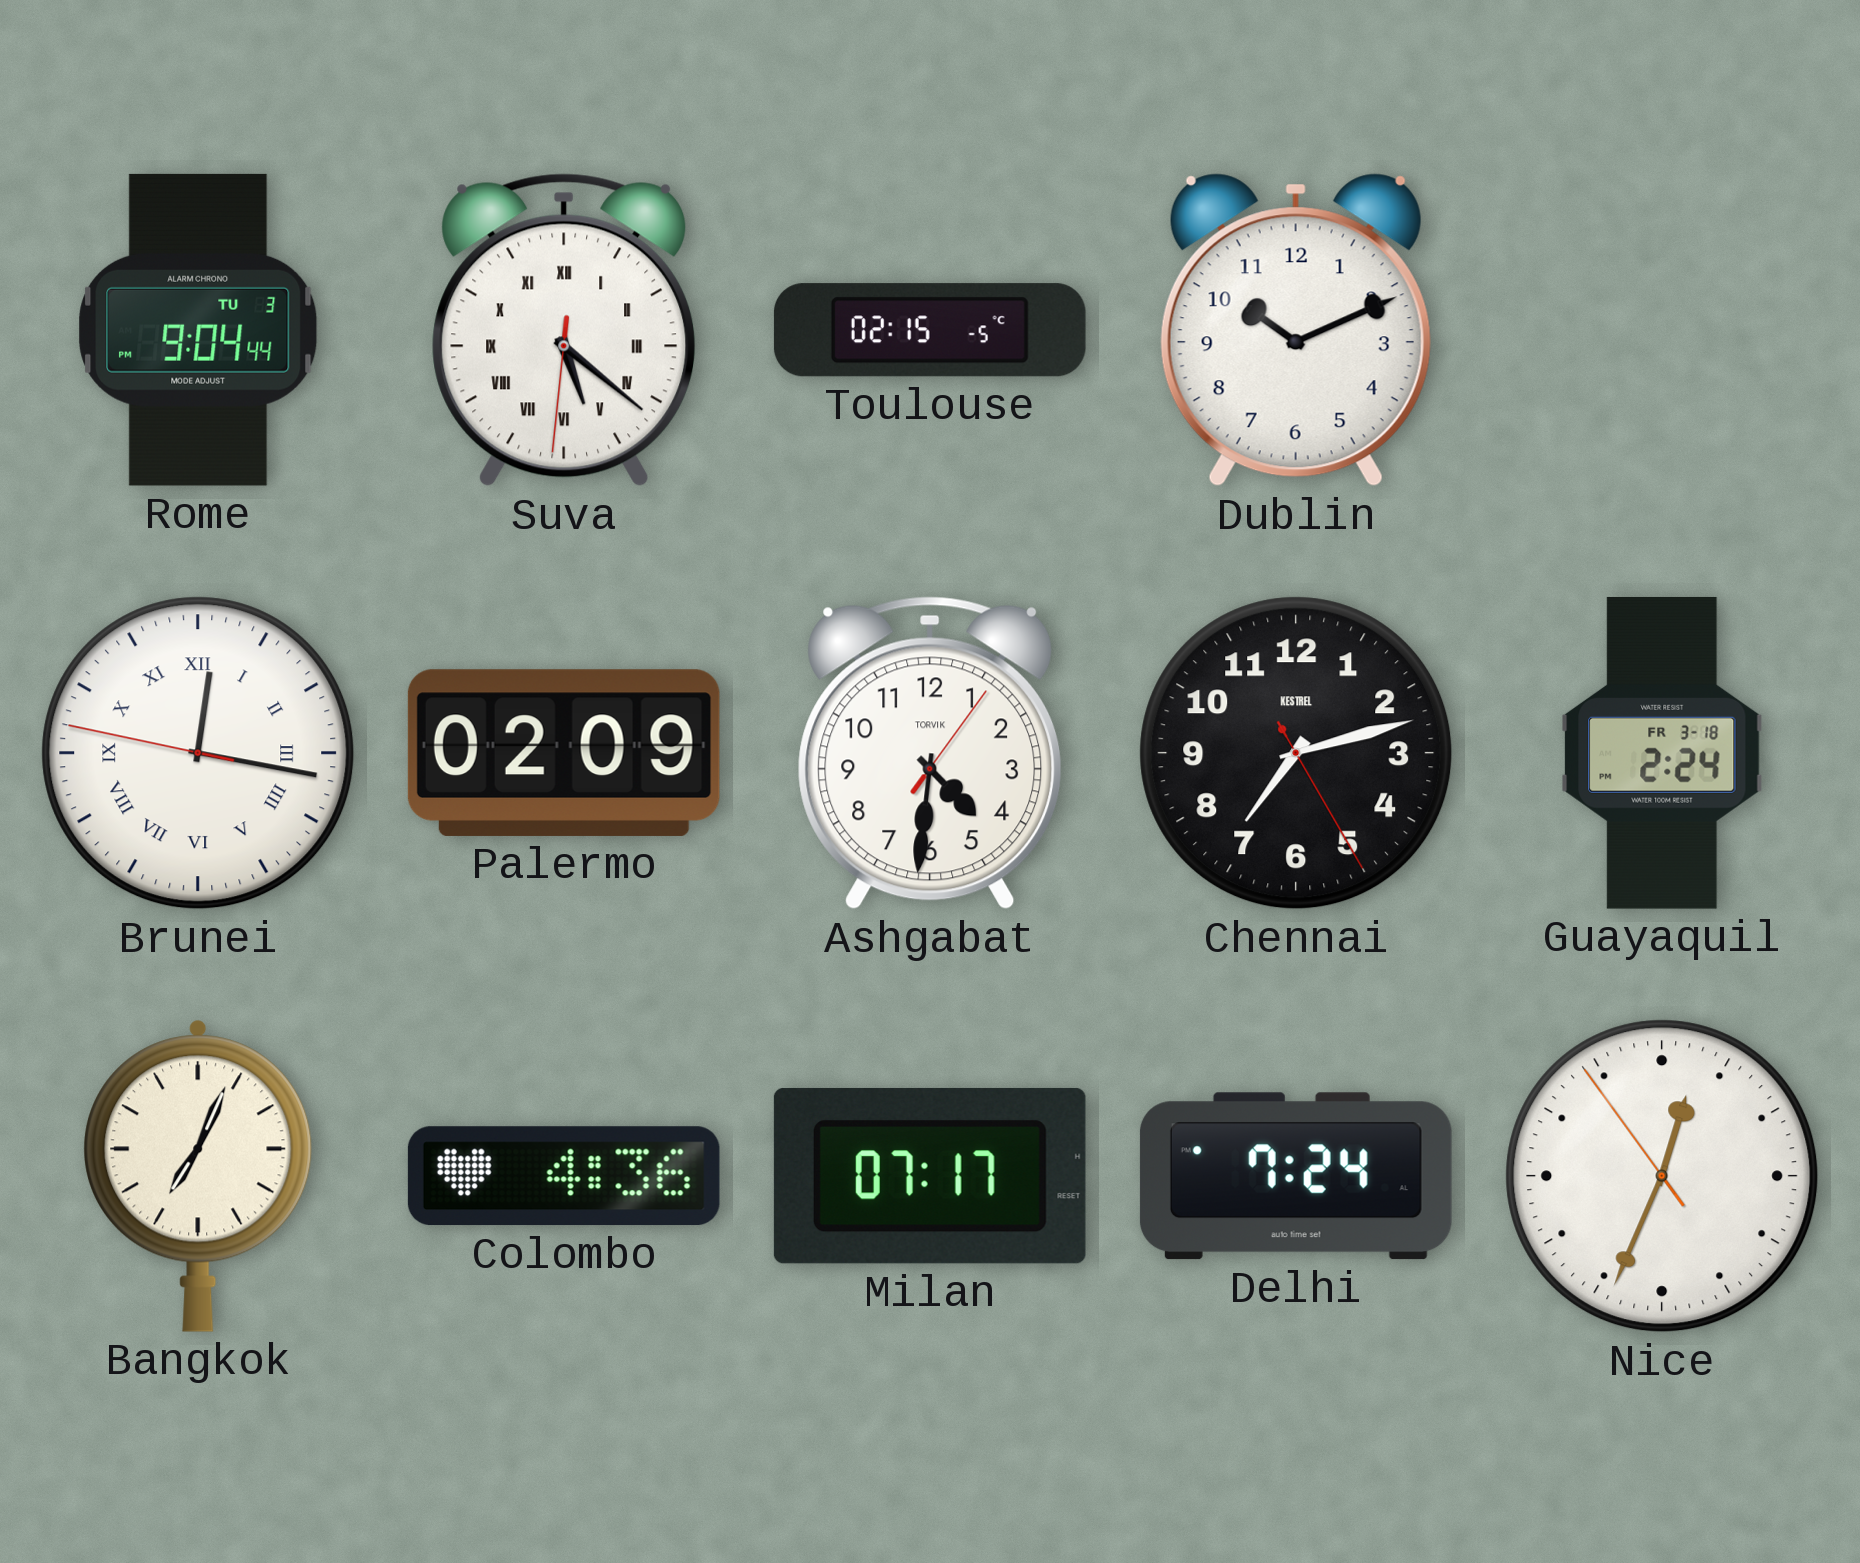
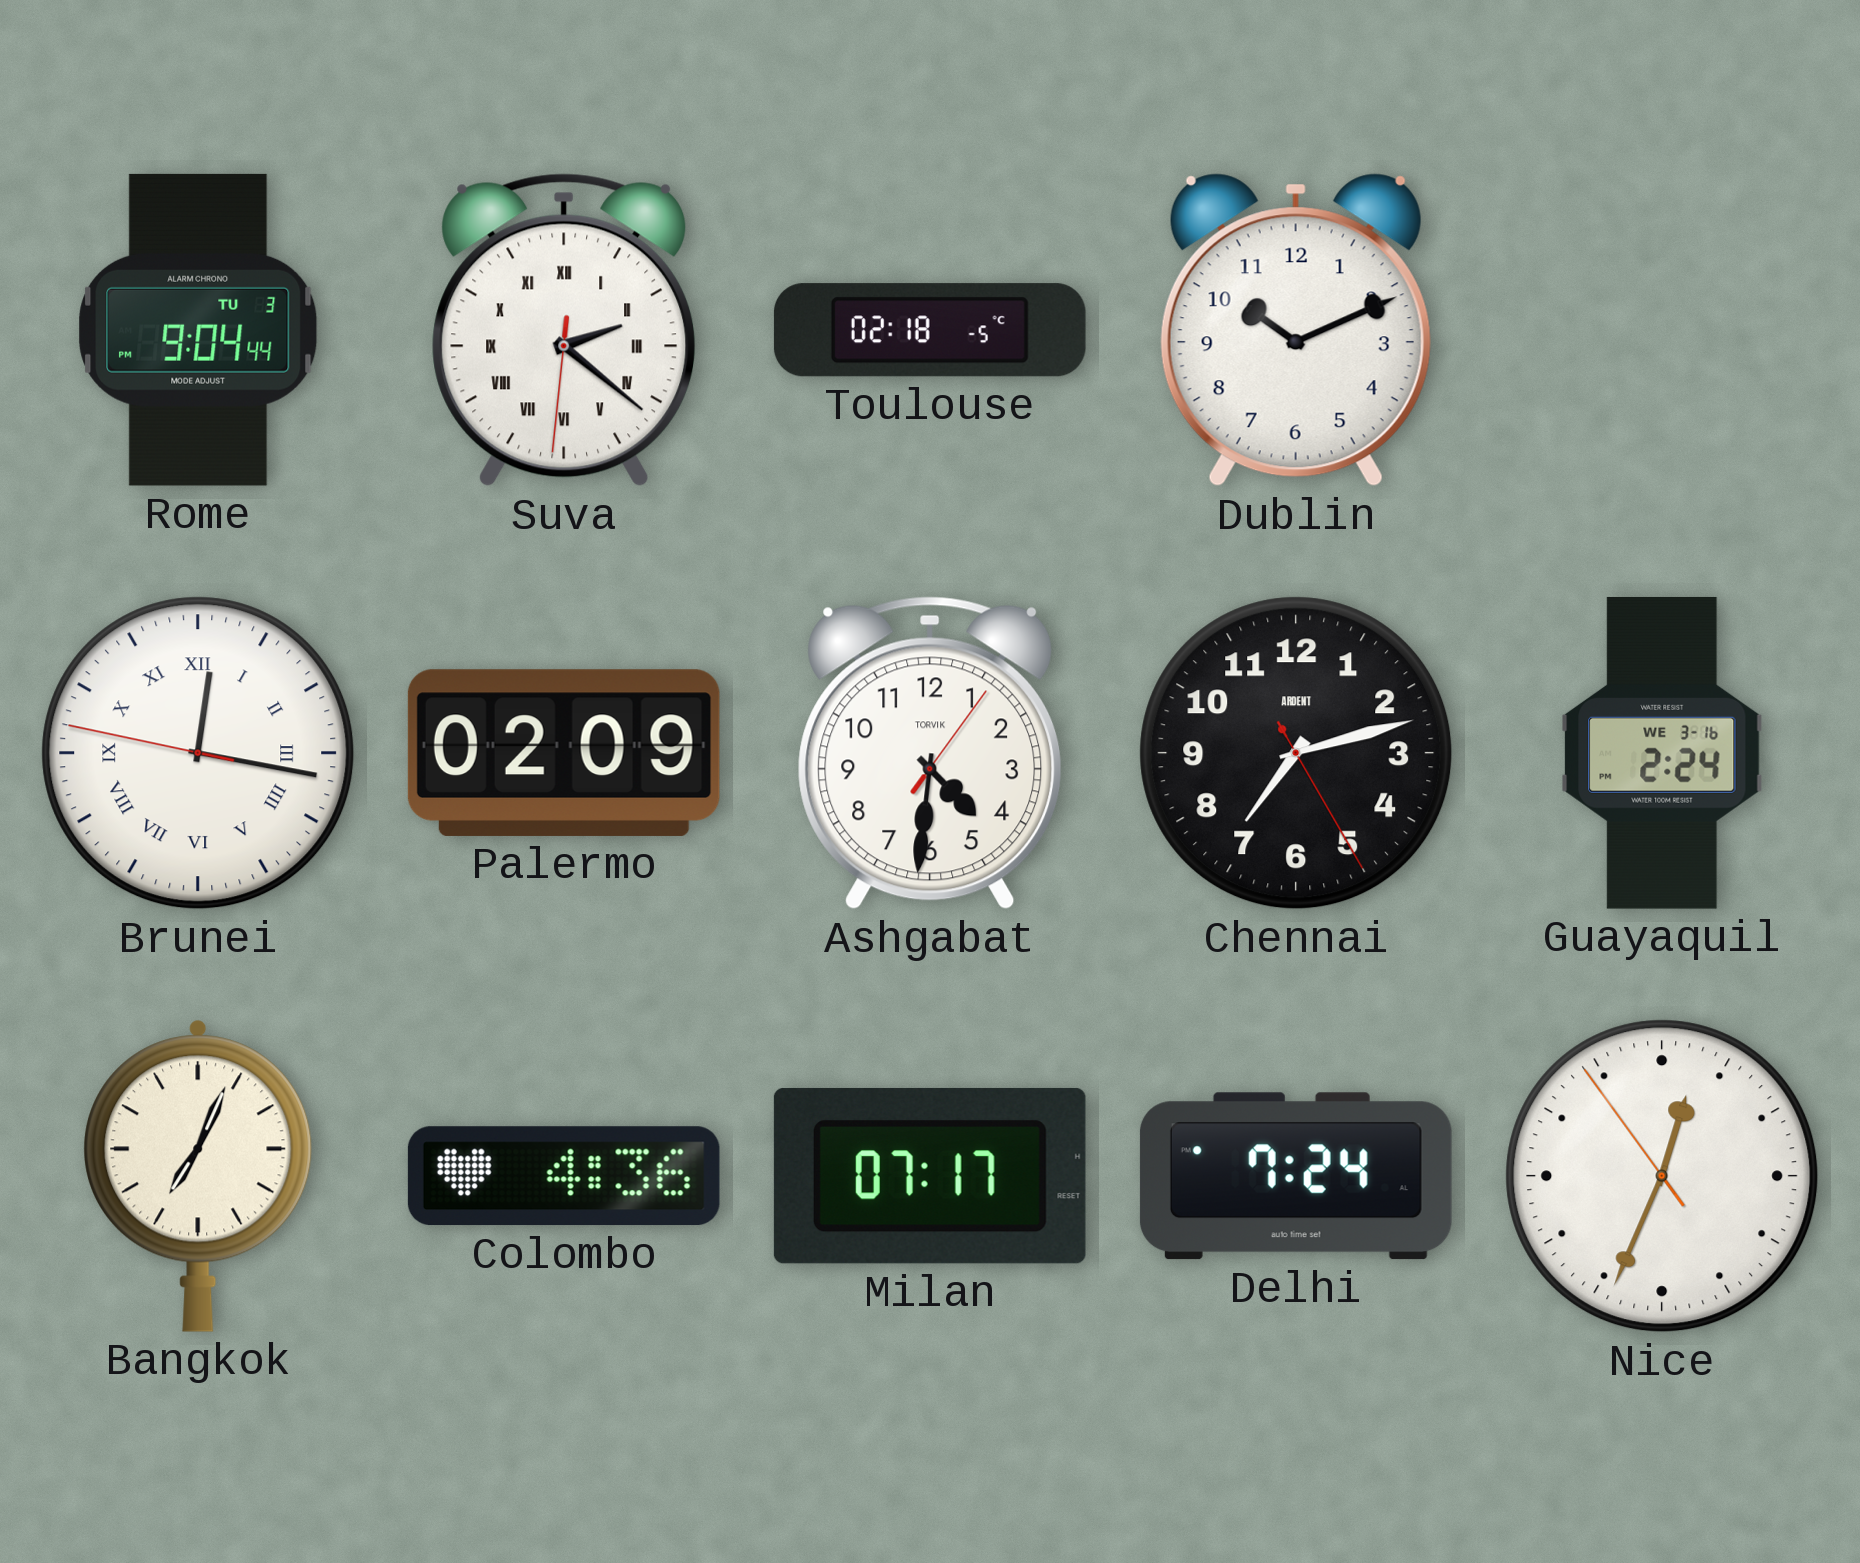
Suva: 5:21 -> 2:21 (564, 330)
Toulouse: 02:15 -> 02:18 (930, 330)
Chennai brand: KESTREL -> ARDENT (1296, 753)
Guayaquil date: FR 3-18 -> WE 3-16 (1662, 753)
